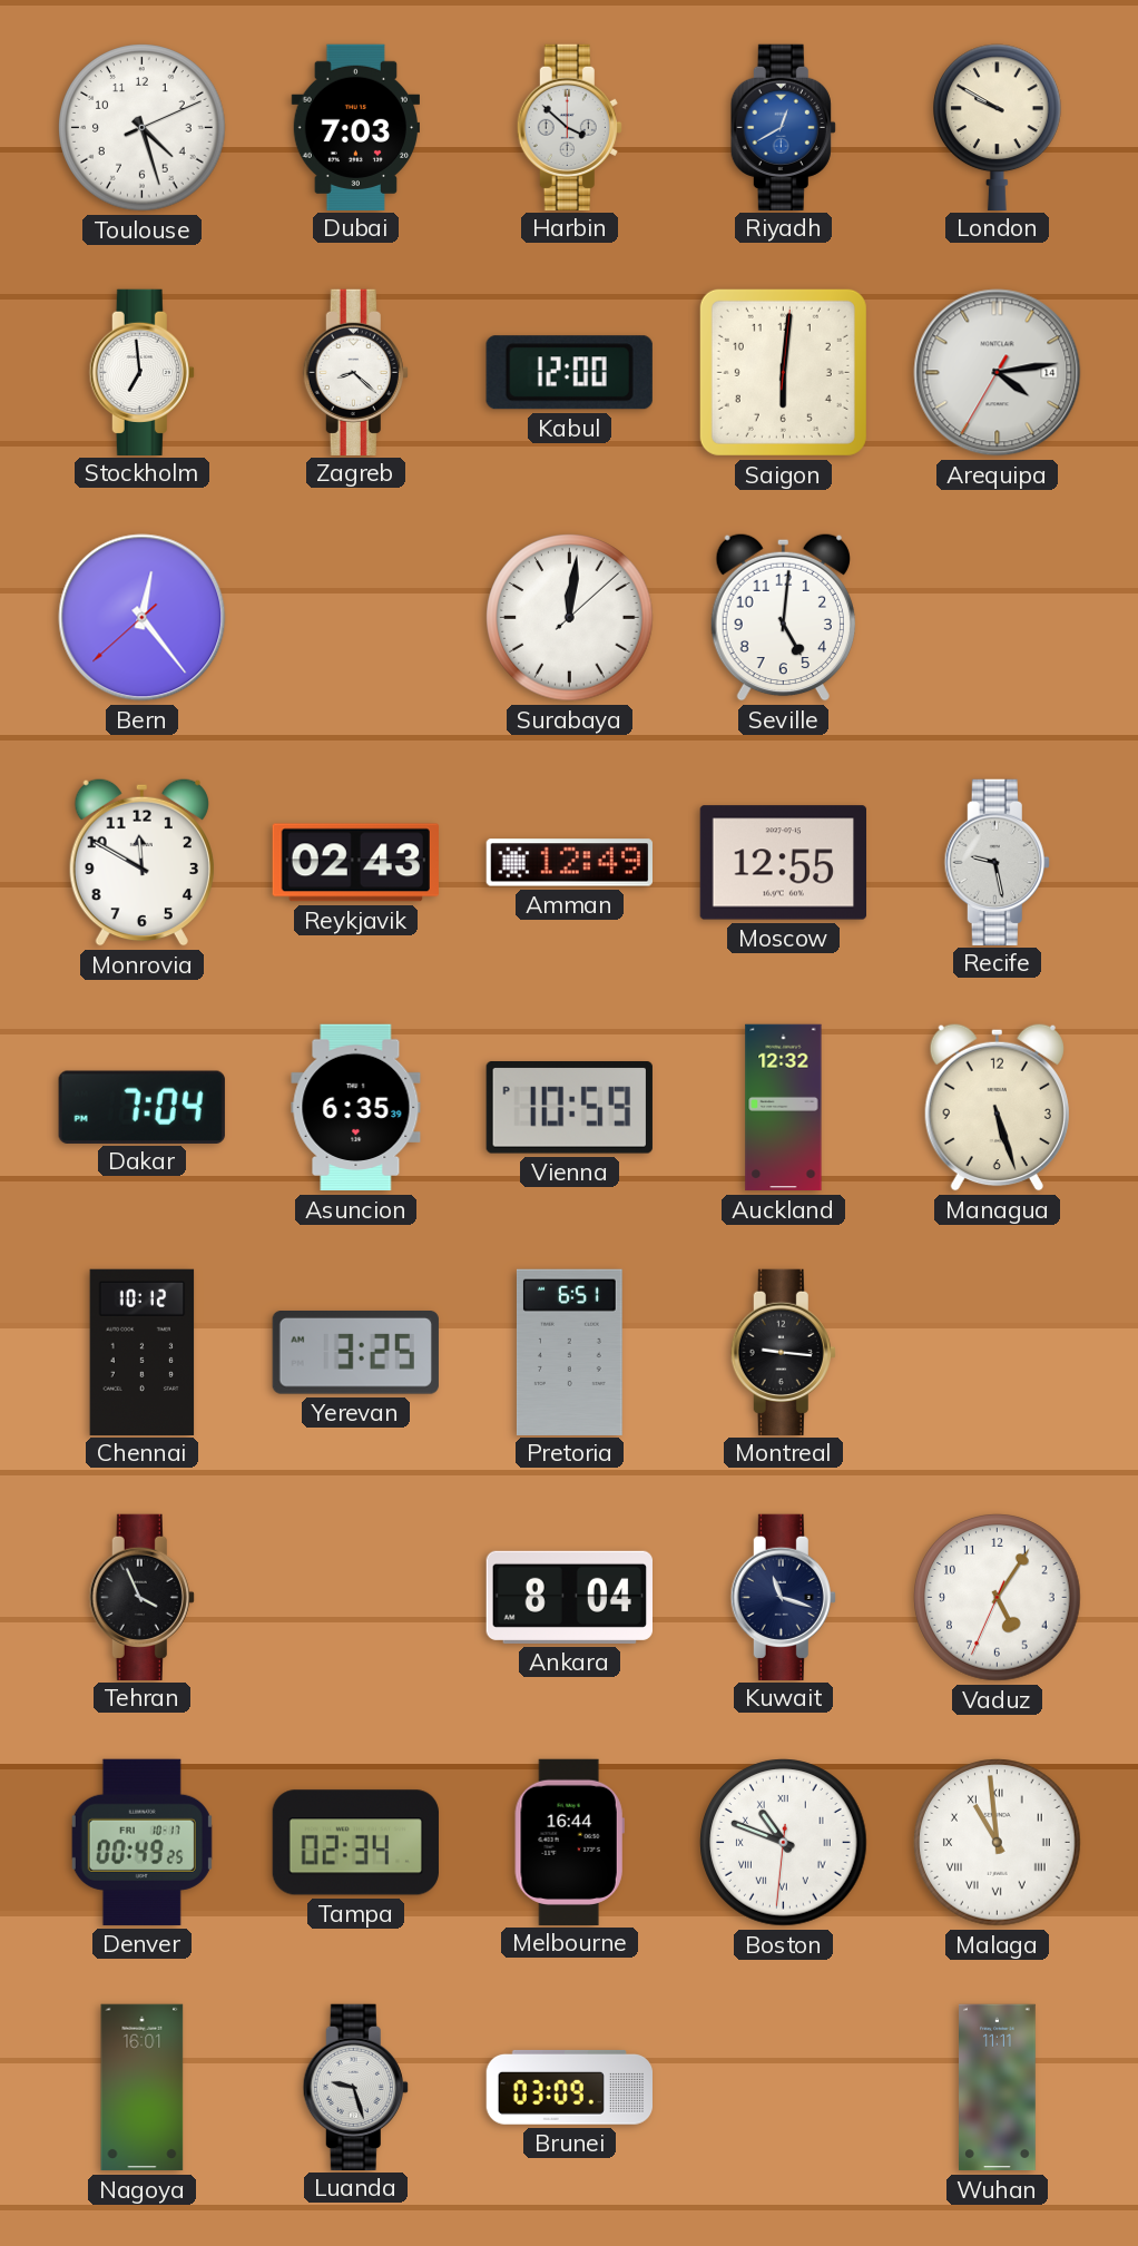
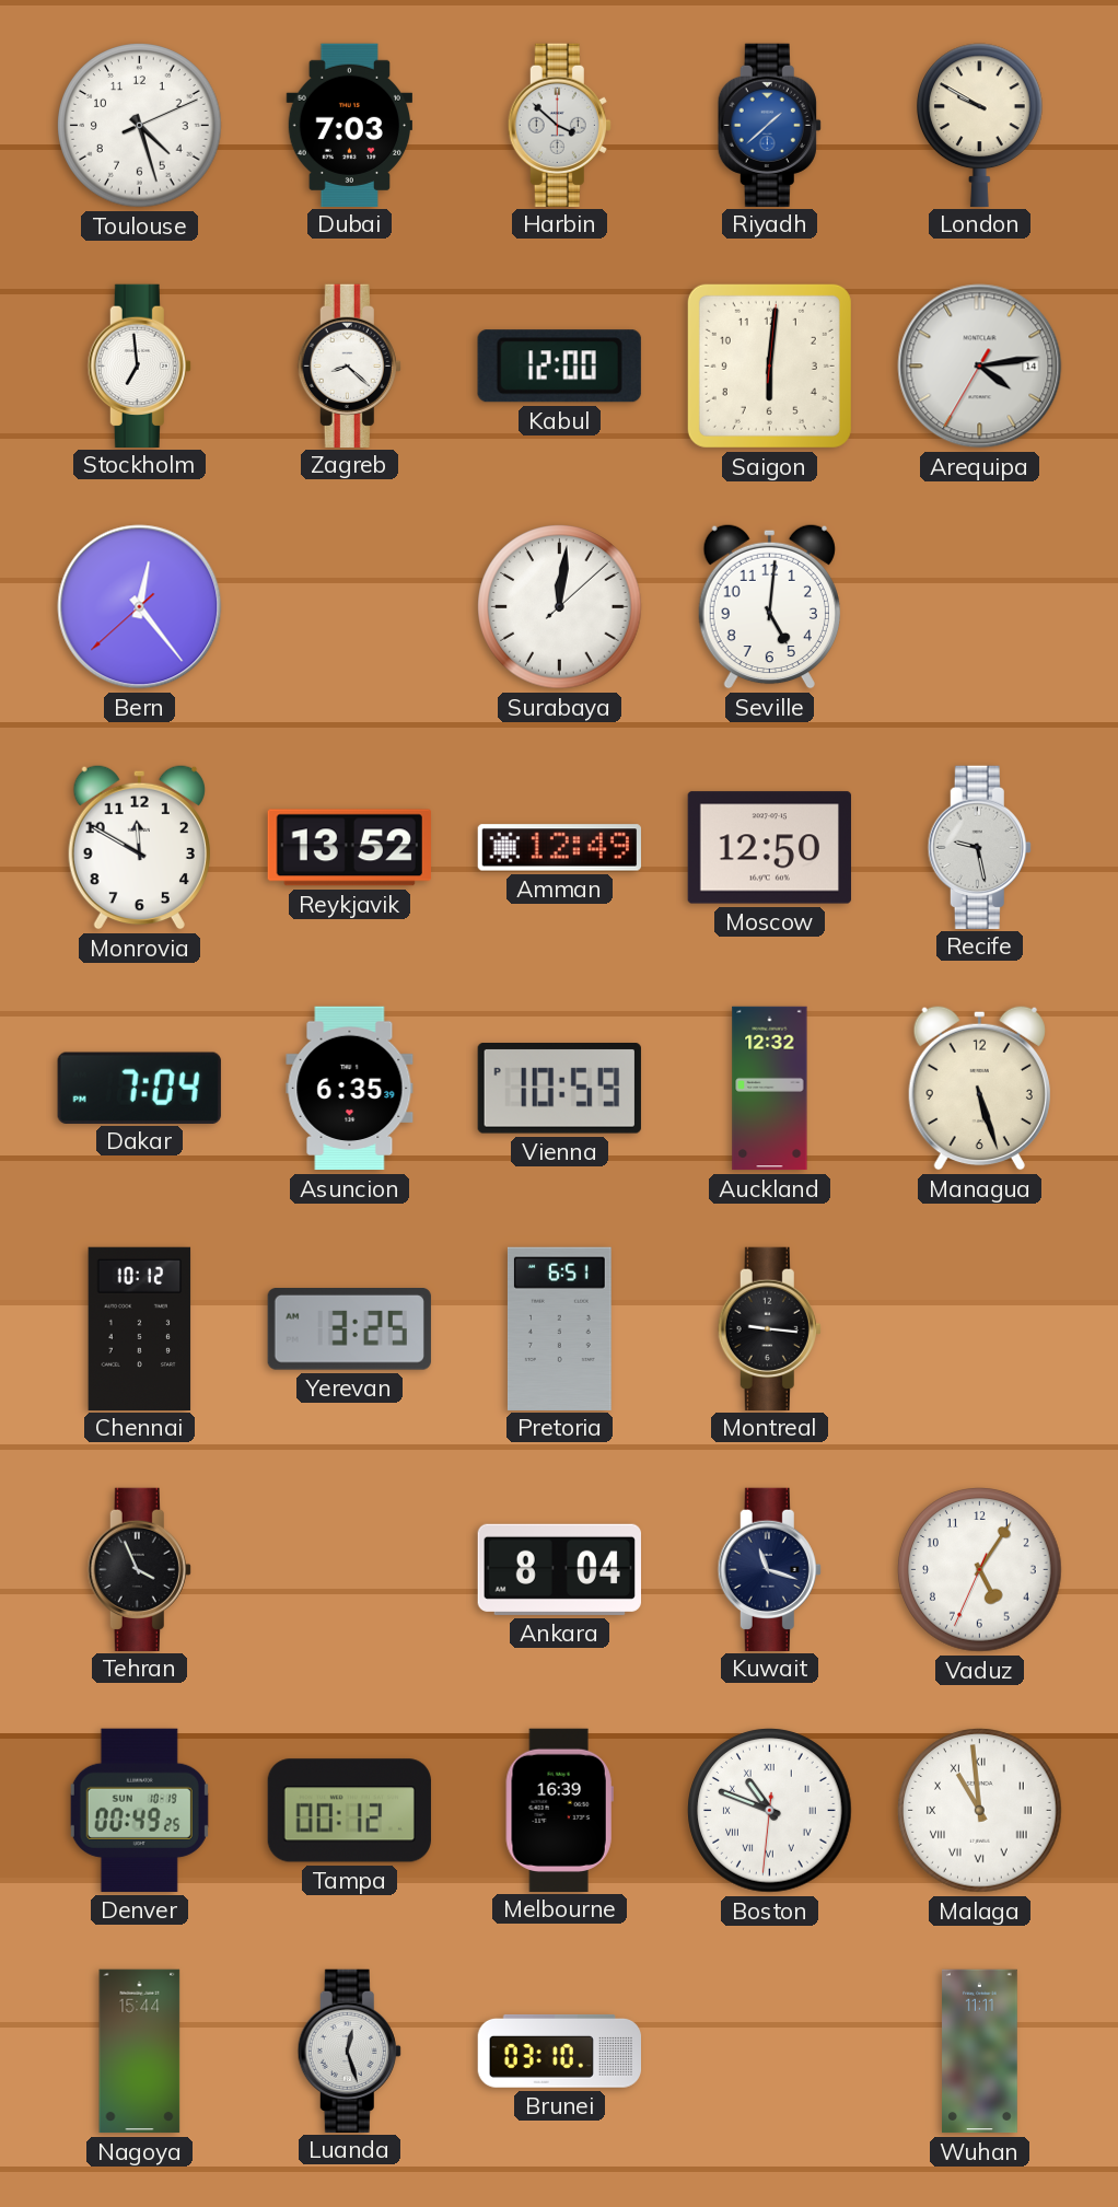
Riyadh: 12:40 -> 1:38 (769, 125)
Reykjavik: 02:43 -> 13:52 (349, 848)
Moscow: 12:55 -> 12:50 (769, 848)
Denver date: FRI 10-17 -> SUN 10-19 (139, 1810)
Tampa: 02:34 -> 00:12 (349, 1811)
Melbourne: 16:44 -> 16:39 (559, 1810)
Nagoya: 16:01 -> 15:44 (140, 2052)
Luanda: 9:27 -> 12:27 (349, 2051)
Brunei: 03:09 -> 03:10 (559, 2051)
